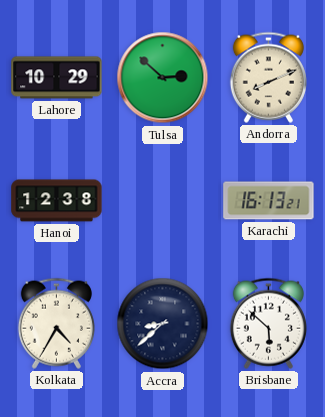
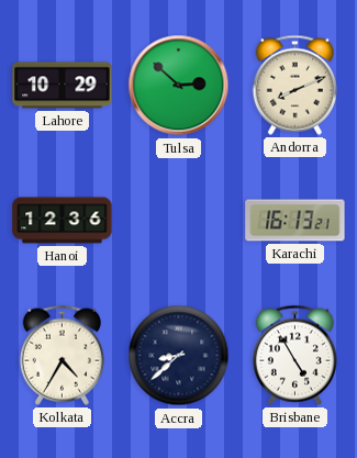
Hanoi: 12:38 -> 12:36 (63, 221)
Brisbane: 5:52 -> 4:55 (294, 355)
